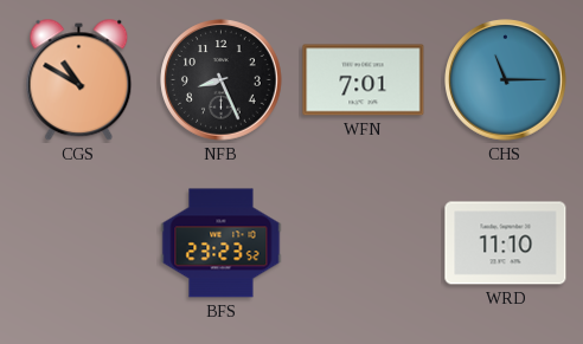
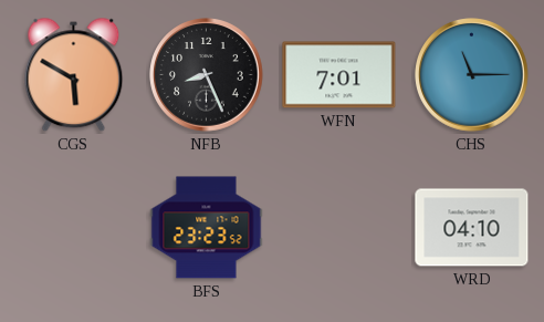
CGS: 10:50 -> 5:50 (74, 75)
WRD: 11:10 -> 04:10 (472, 228)
